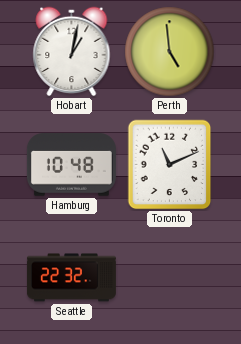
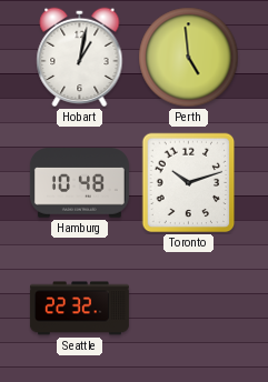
Toronto: 11:11 -> 10:12 (189, 183)
